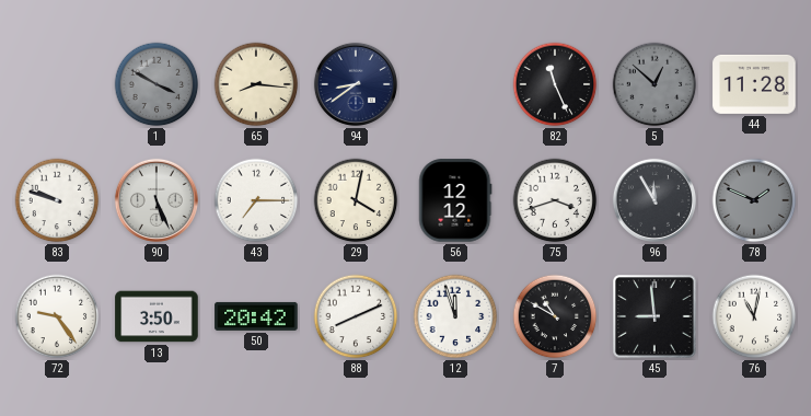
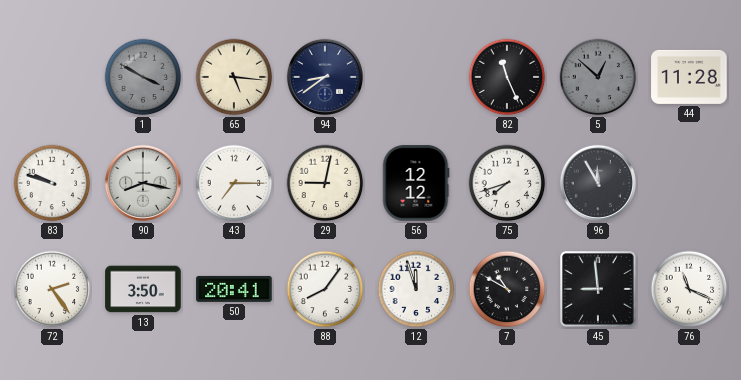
65: 8:16 -> 5:16 (234, 77)
90: 5:26 -> 8:17 (143, 183)
29: 4:02 -> 9:02 (325, 183)
75: 3:42 -> 7:42 (507, 183)
78: 1:49 -> none (754, 200)
72: 9:24 -> 2:24 (52, 289)
50: 20:42 -> 20:41 (234, 289)
88: 8:11 -> 8:06 (325, 289)
76: 11:02 -> 11:19 (689, 289)
